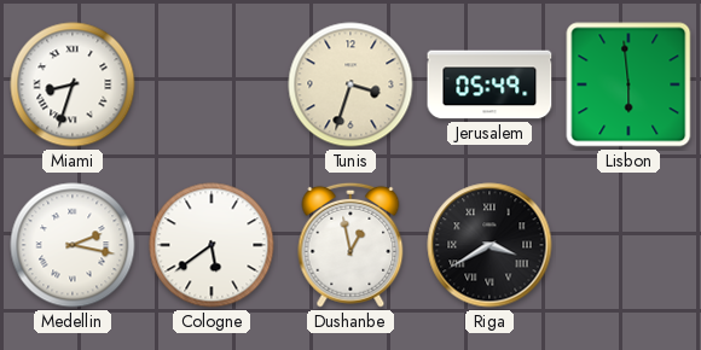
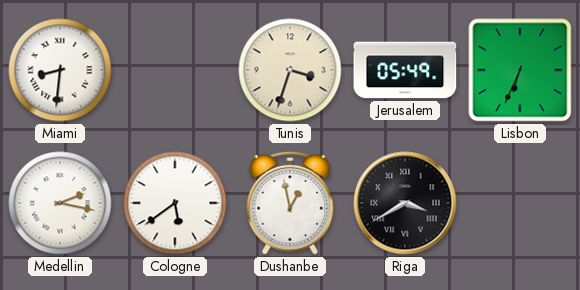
Miami: 8:33 -> 8:31 (60, 70)
Lisbon: 5:59 -> 6:34 (520, 70)
